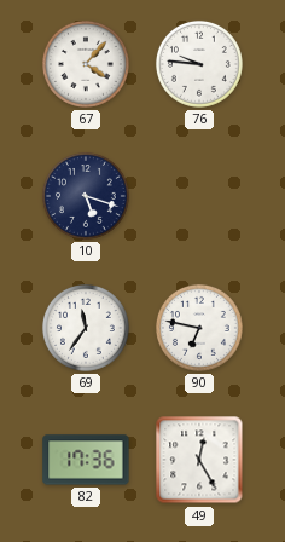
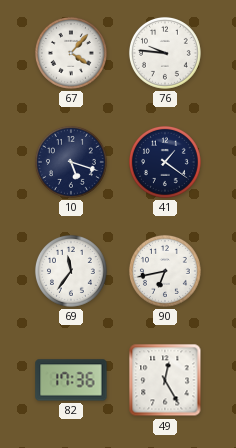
41: none -> 1:21 (165, 162)
90: 6:47 -> 6:43 (165, 271)
